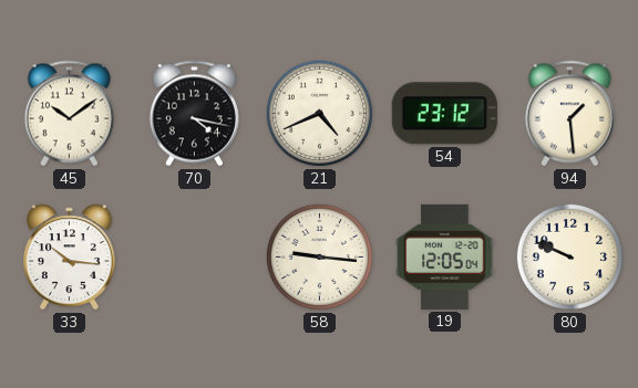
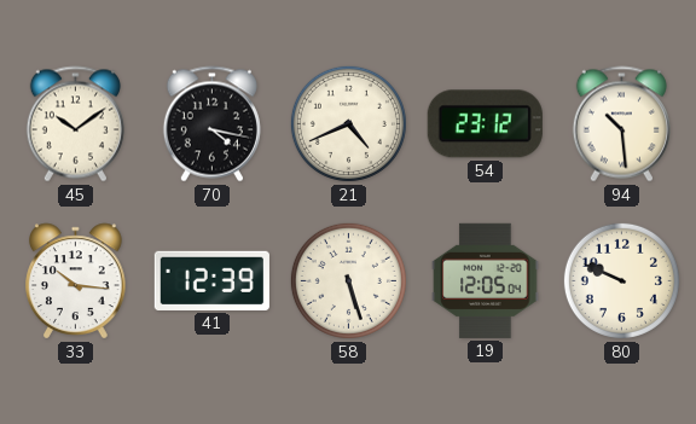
94: 1:29 -> 10:29 (621, 124)
41: none -> 12:39 (211, 280)
58: 9:16 -> 5:27 (348, 280)
